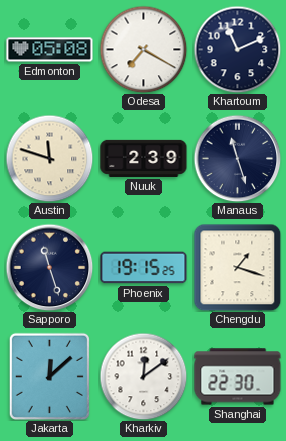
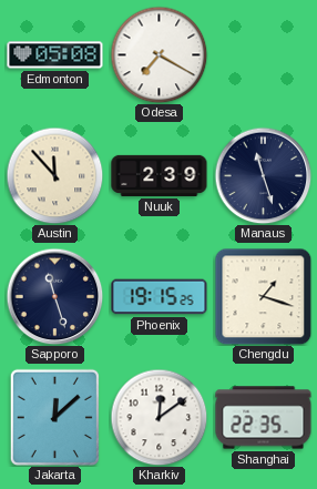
Khartoum: 11:11 -> none (237, 49)
Austin: 11:48 -> 11:53 (54, 175)
Shanghai: 22:30 -> 22:35 (264, 418)
